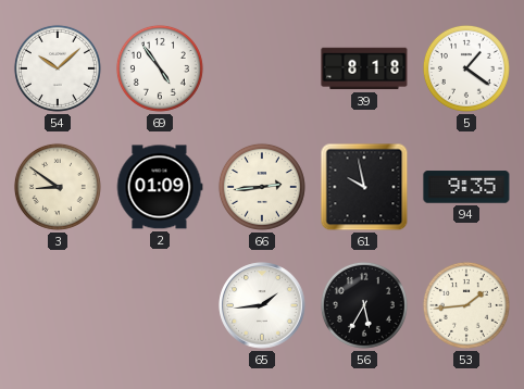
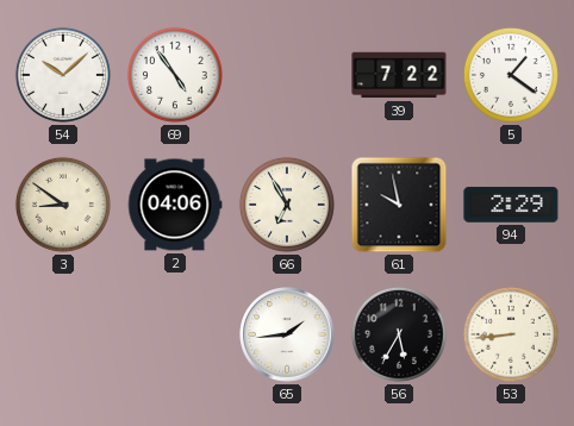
39: 8:18 -> 7:22 (399, 75)
2: 01:09 -> 04:06 (175, 205)
66: 2:44 -> 6:55 (287, 205)
94: 9:35 -> 2:29 (511, 205)
53: 1:44 -> 8:44 (511, 334)
